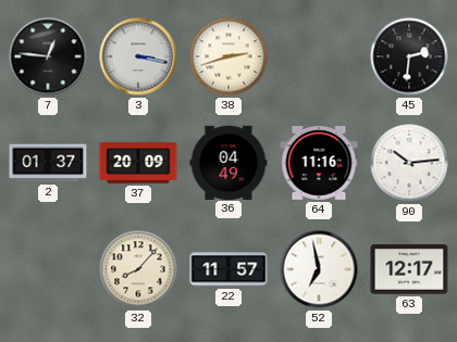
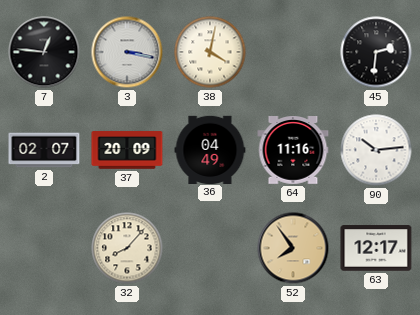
38: 2:42 -> 4:02 (210, 52)
2: 01:37 -> 02:07 (44, 150)
22: 11:57 -> none (228, 269)
52: 6:58 -> 7:54 (293, 248)
52 dial: white -> champagne (293, 248)
